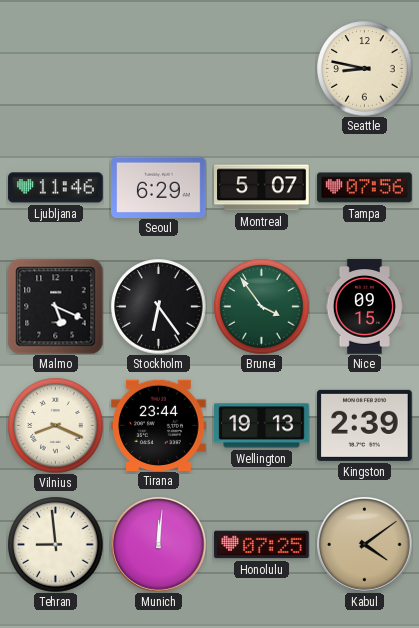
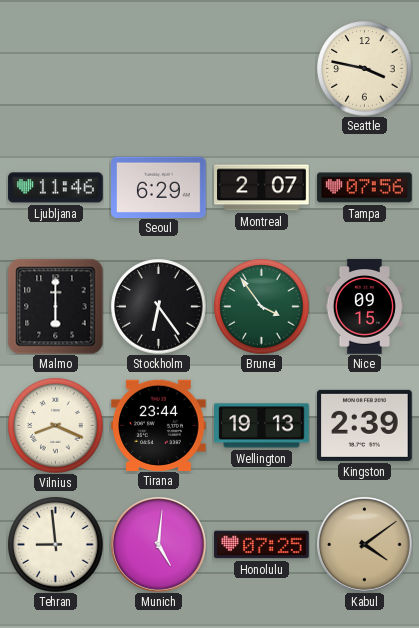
Seattle: 8:47 -> 3:47 (364, 68)
Montreal: 5:07 -> 2:07 (262, 188)
Malmo: 5:19 -> 6:00 (55, 306)
Munich: 12:01 -> 5:01 (159, 545)
